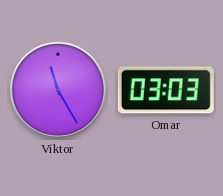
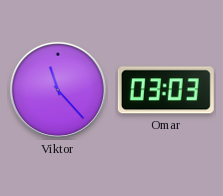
Viktor: 11:25 -> 11:23 (58, 90)
